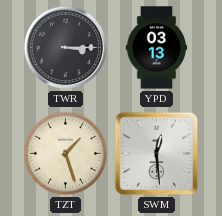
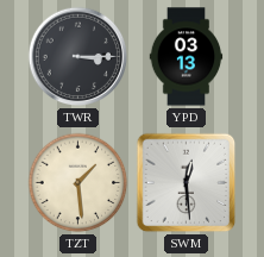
TZT: 1:27 -> 1:29 (78, 183)
